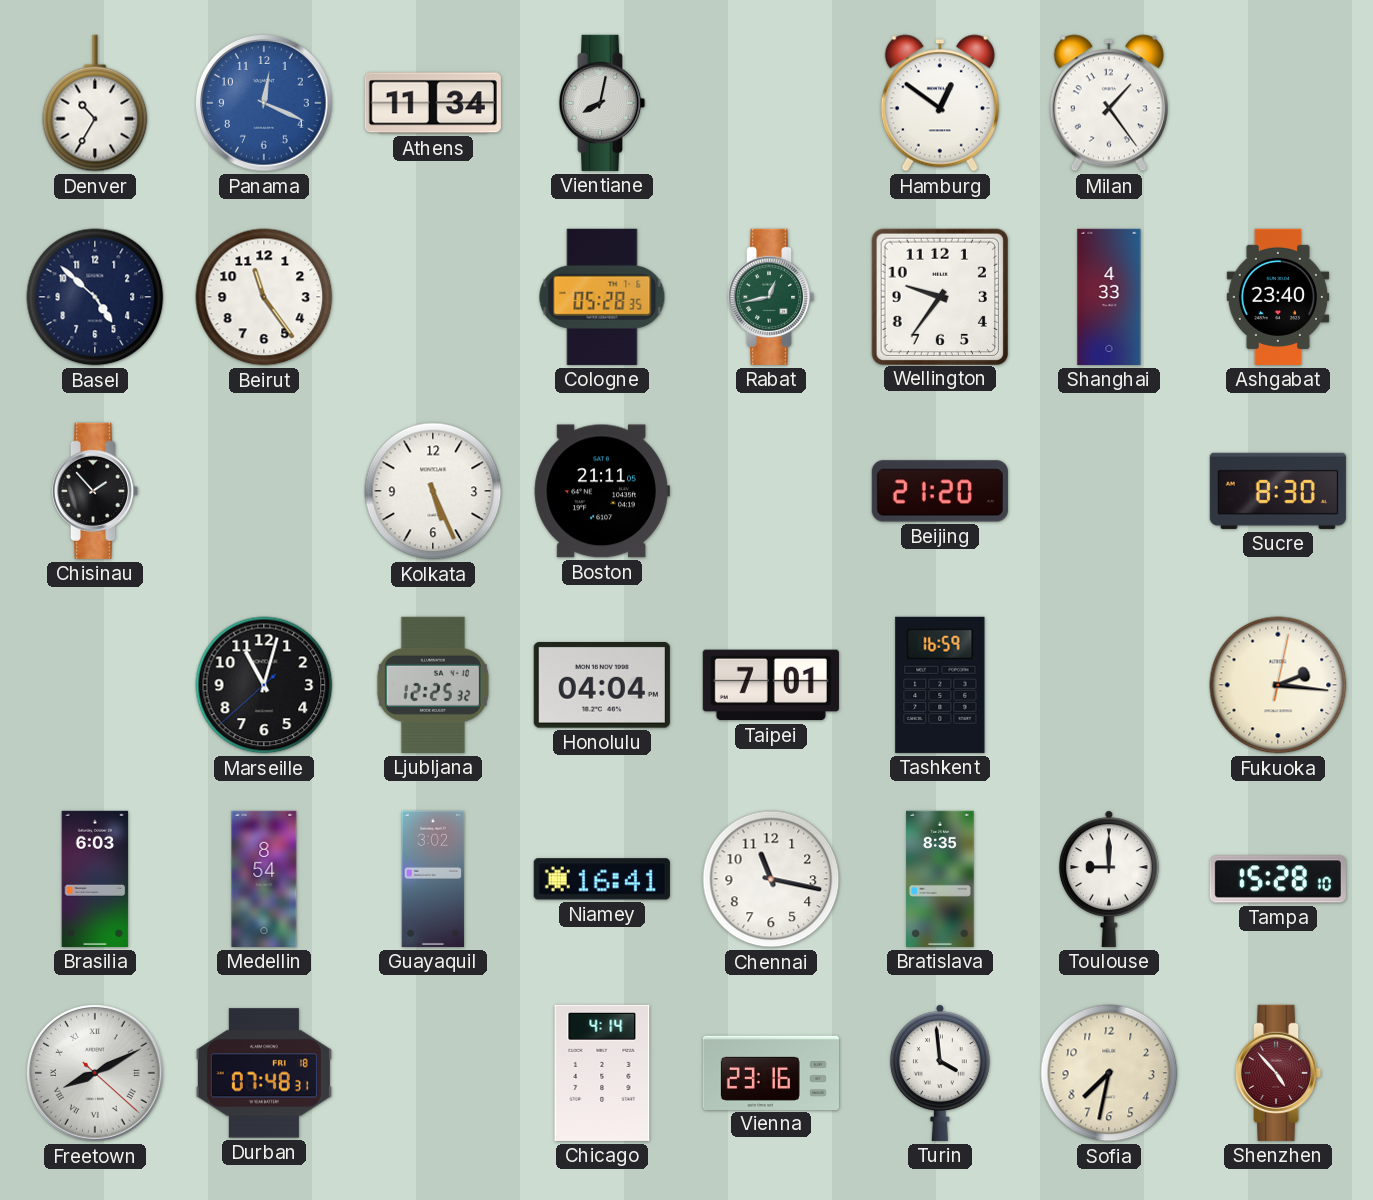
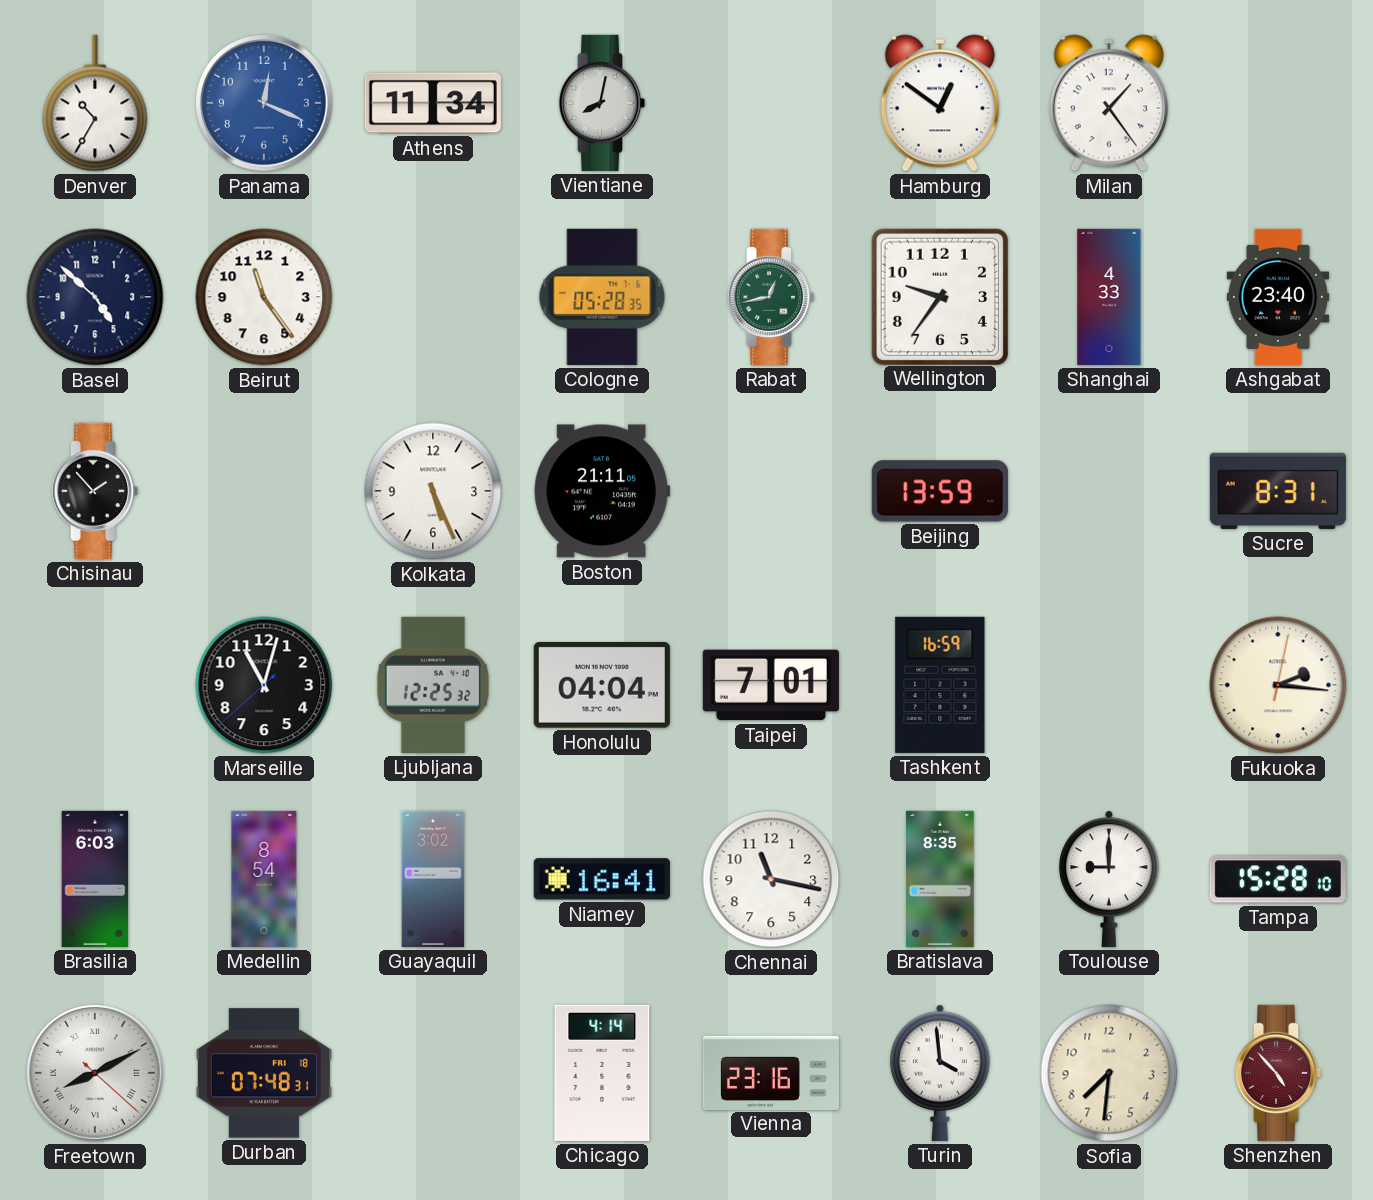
Beijing: 21:20 -> 13:59 (940, 491)
Sucre: 8:30 -> 8:31 (1278, 491)
Sofia: 7:32 -> 7:31 (1109, 1073)
